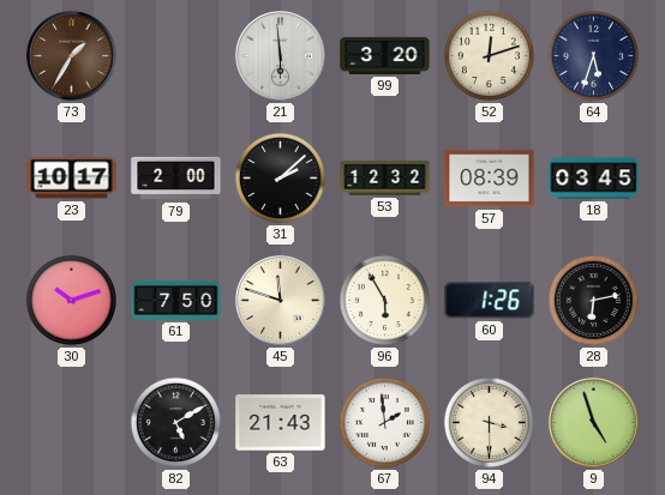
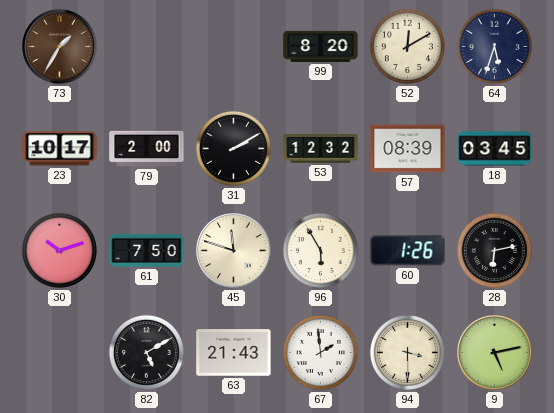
21: 5:59 -> none (281, 56)
99: 3:20 -> 8:20 (321, 46)
52: 12:12 -> 12:10 (407, 46)
31: 2:08 -> 2:10 (233, 148)
9: 4:57 -> 5:13 (495, 353)
